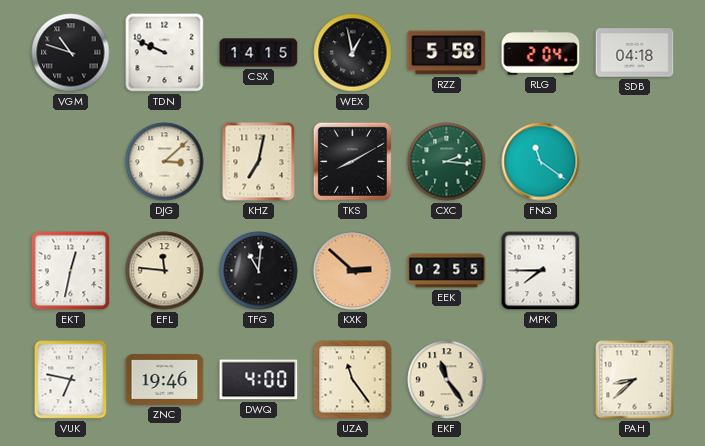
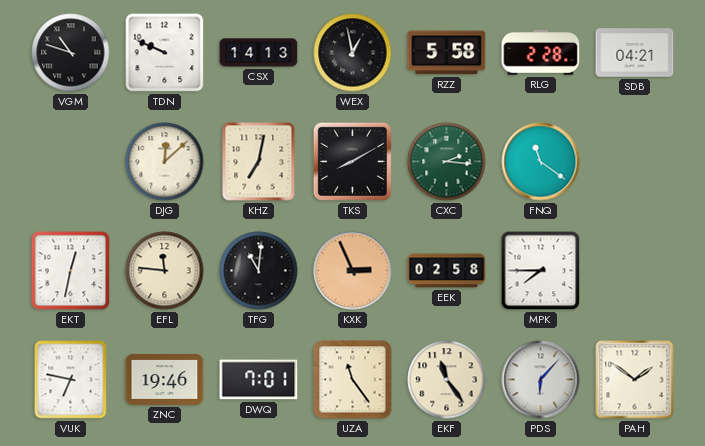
CSX: 14:15 -> 14:13 (259, 53)
RLG: 2:04 -> 2:28 (541, 53)
SDB: 04:18 -> 04:21 (635, 53)
DJG: 3:08 -> 12:08 (165, 162)
KXK: 2:52 -> 2:56 (353, 271)
EEK: 02:55 -> 02:58 (447, 271)
DWQ: 4:00 -> 7:01 (259, 380)
PDS: none -> 6:07 (541, 380)
PAH: 8:38 -> 1:51 (635, 380)
